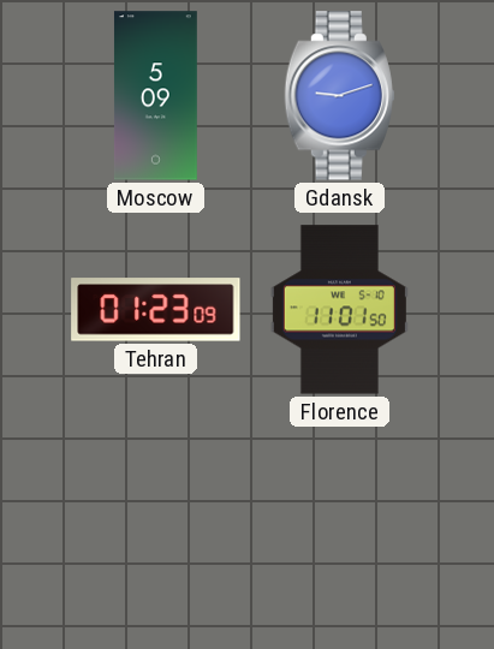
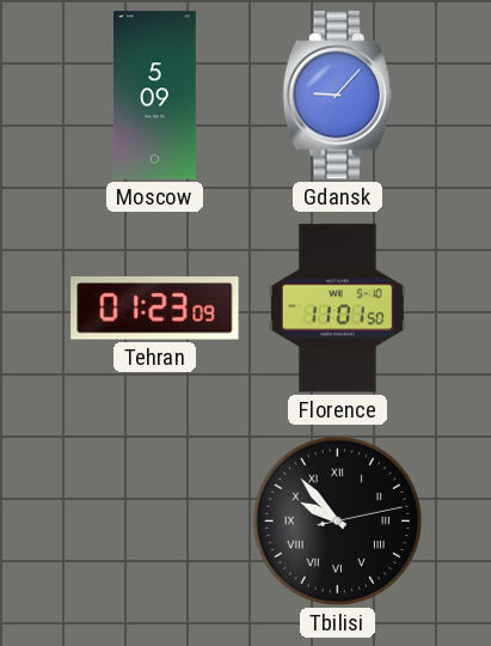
Gdansk: 9:12 -> 9:07 (337, 96)
Tbilisi: none -> 9:53 (337, 520)
